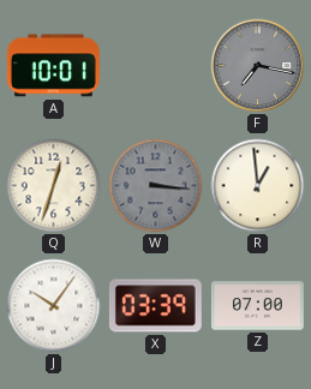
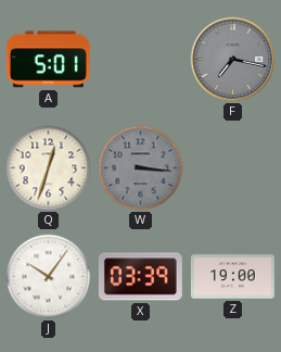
A: 10:01 -> 5:01 (48, 60)
R: 12:59 -> none (258, 186)
Z: 07:00 -> 19:00 (232, 277)
